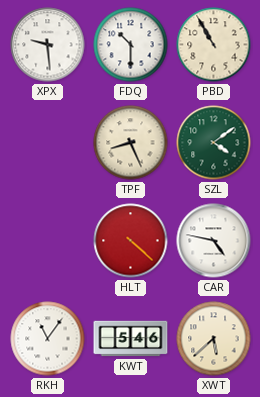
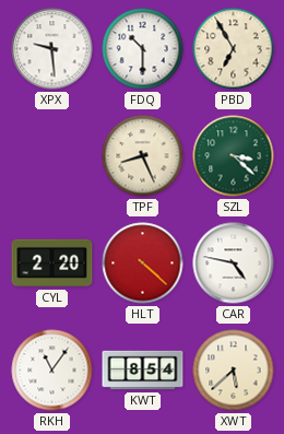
PBD: 10:55 -> 6:55 (234, 49)
SZL: 4:09 -> 3:22 (234, 156)
CYL: none -> 2:20 (52, 263)
KWT: 5:46 -> 8:54 (143, 371)
